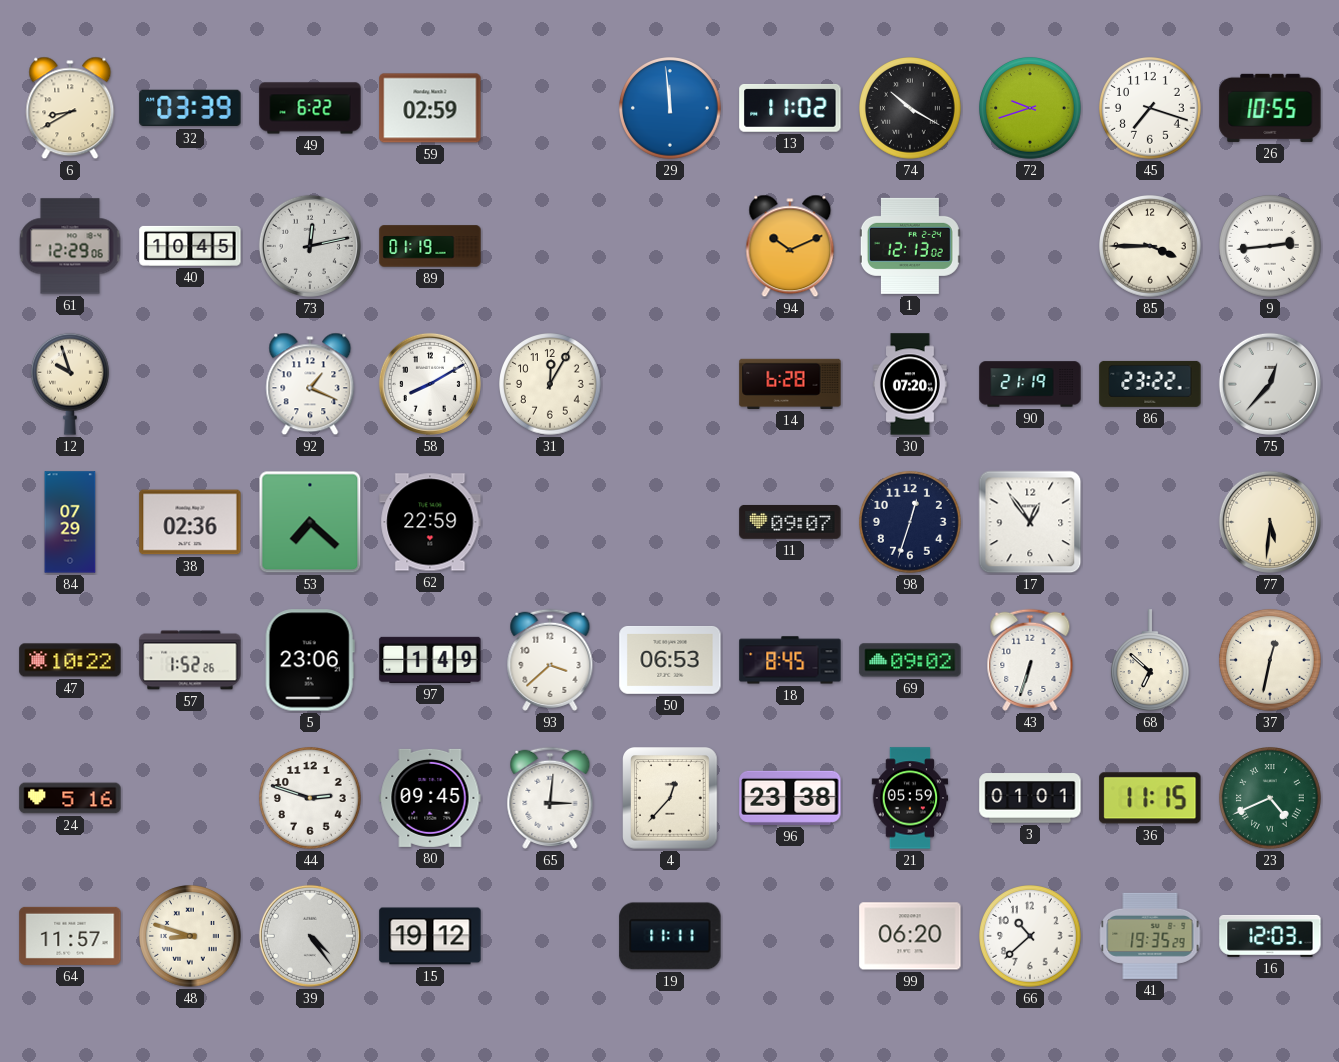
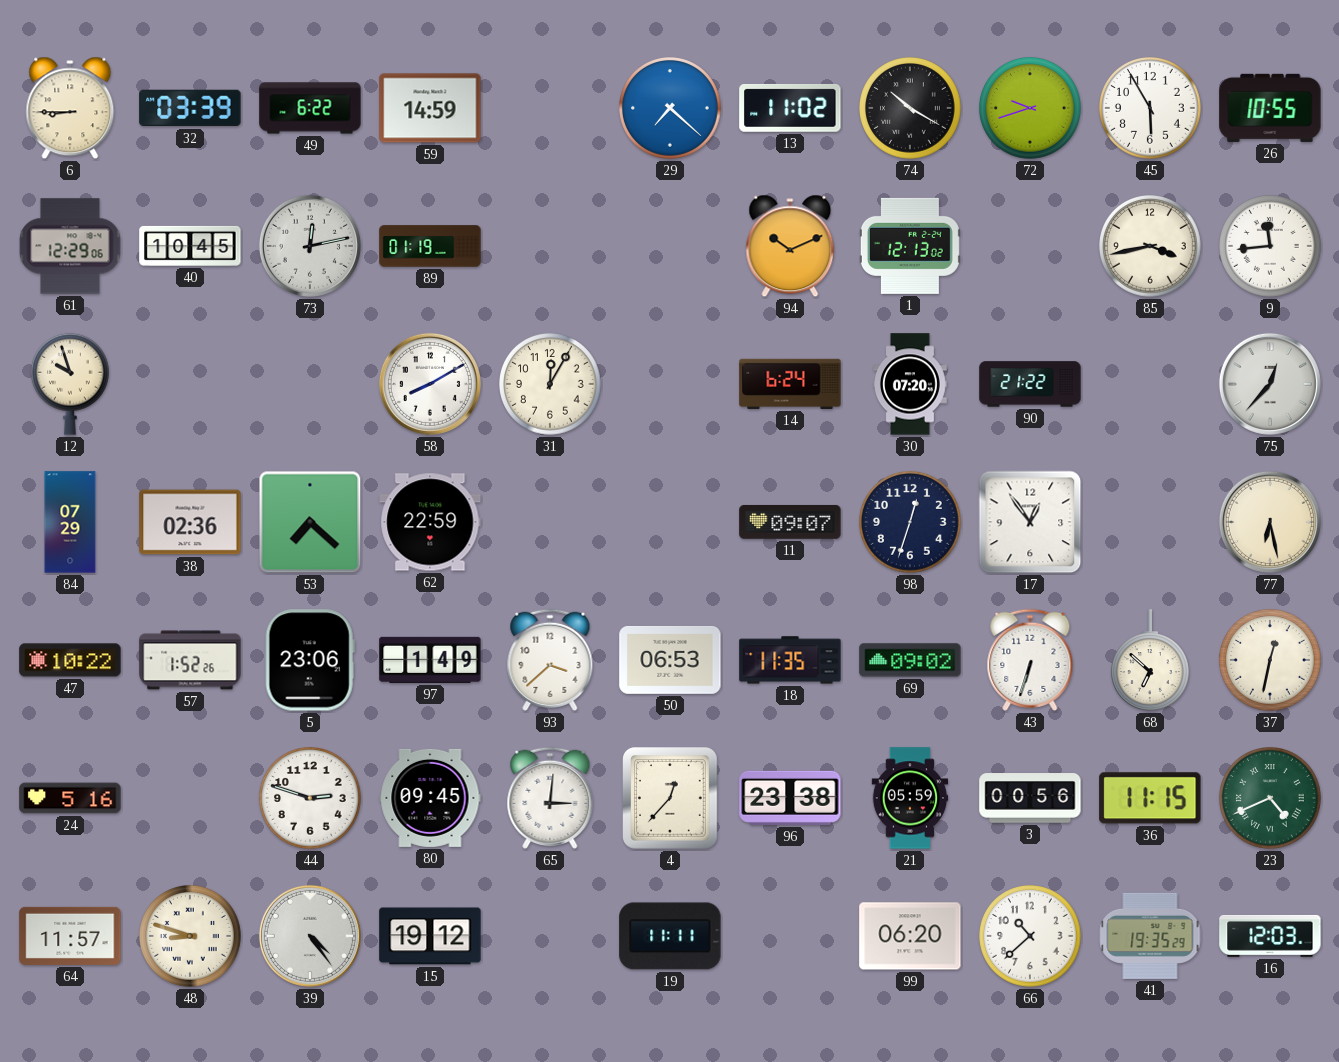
6: 8:40 -> 8:45 (70, 108)
59: 02:59 -> 14:59 (430, 108)
29: 11:59 -> 7:22 (671, 109)
45: 7:18 -> 5:55 (1151, 109)
85: 3:45 -> 3:43 (1151, 247)
9: 2:44 -> 11:44 (1271, 247)
92: 1:19 -> none (310, 384)
14: 6:28 -> 6:24 (790, 384)
90: 21:19 -> 21:22 (1030, 384)
86: 23:22 -> none (1150, 384)
77: 5:31 -> 6:28 (1270, 522)
18: 8:45 -> 11:35 (790, 660)
3: 01:01 -> 00:56 (1030, 798)
